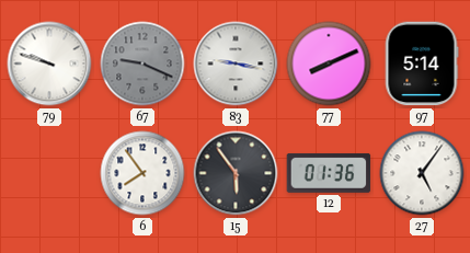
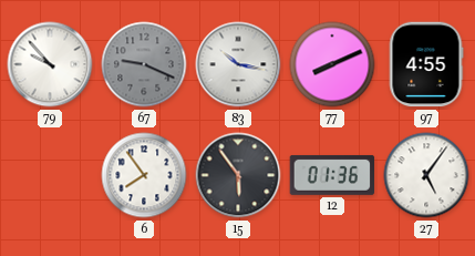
79: 9:48 -> 9:53 (50, 64)
83: 9:17 -> 10:17 (238, 64)
97: 5:14 -> 4:55 (426, 64)
